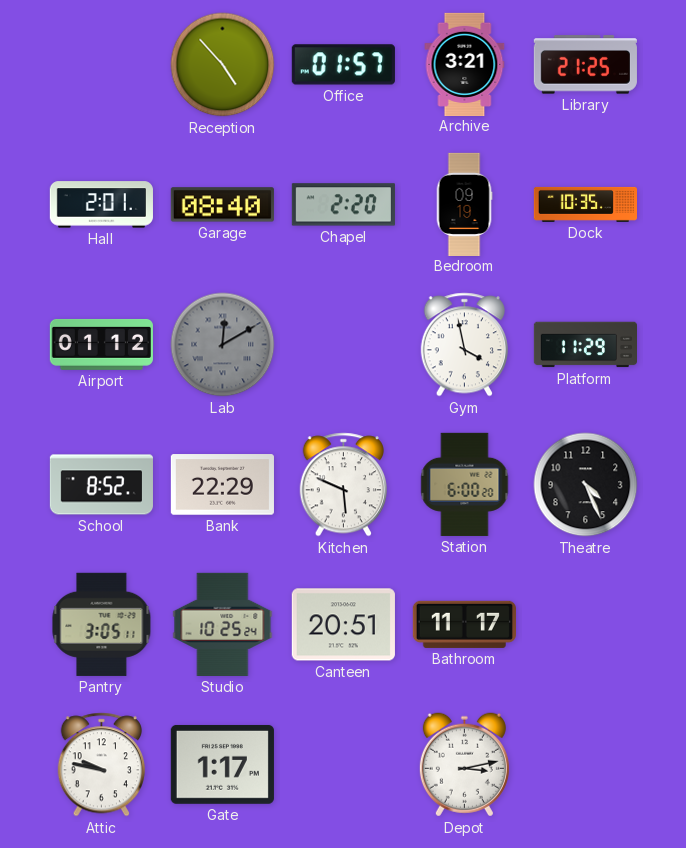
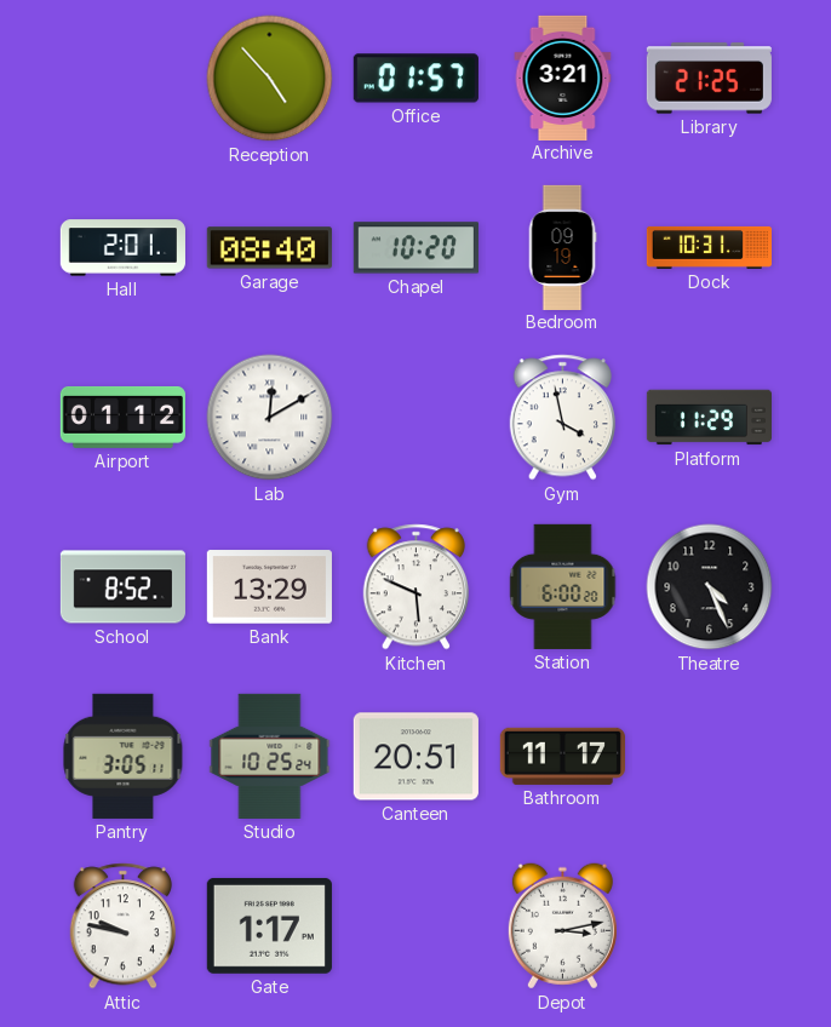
Chapel: 2:20 -> 10:20 (415, 248)
Dock: 10:35 -> 10:31 (709, 247)
Lab dial: grey -> white (270, 418)
Bank: 22:29 -> 13:29 (269, 587)
